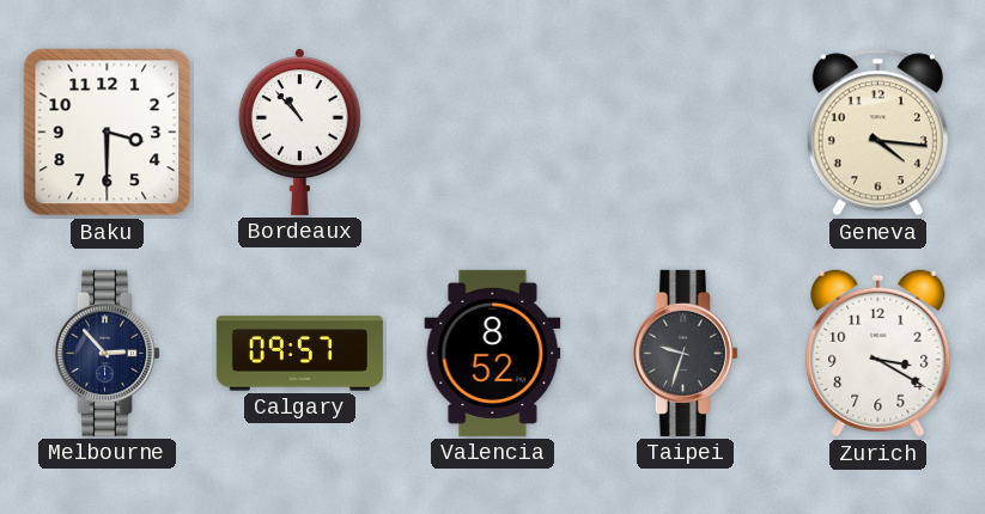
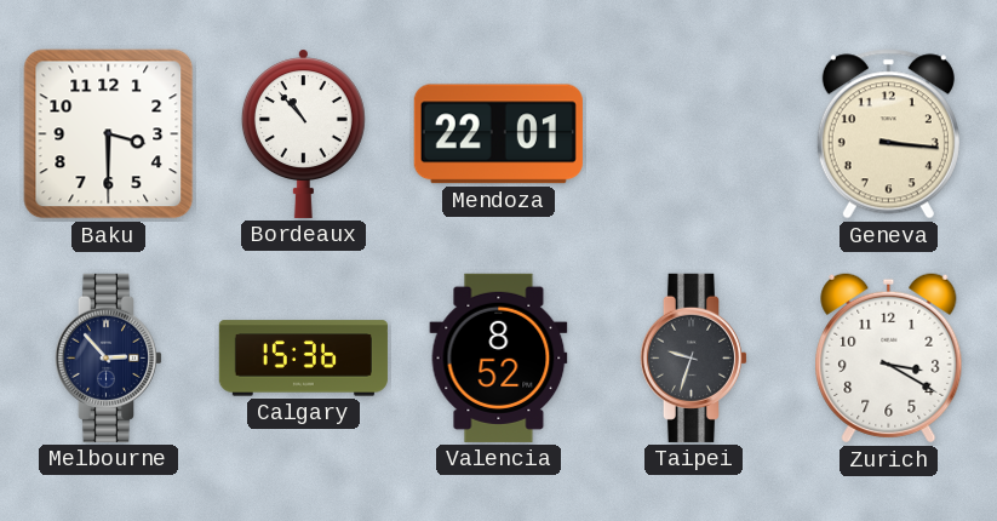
Mendoza: none -> 22:01 (498, 134)
Geneva: 4:16 -> 3:16 (888, 134)
Calgary: 09:57 -> 15:36 (303, 359)
